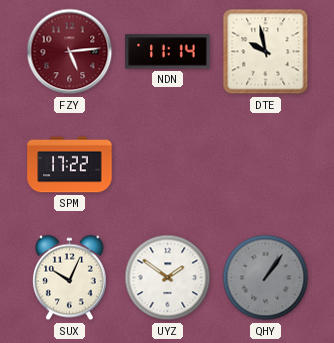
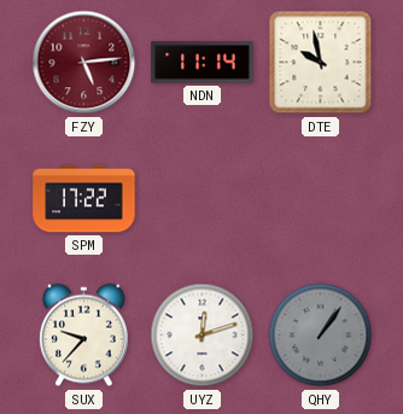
SUX: 10:04 -> 9:37 (84, 336)
UYZ: 1:51 -> 12:12 (203, 336)
